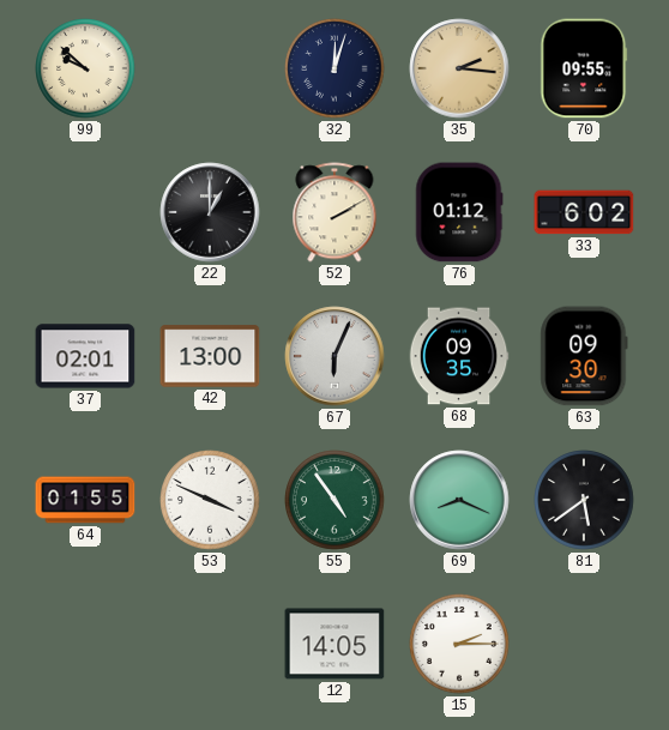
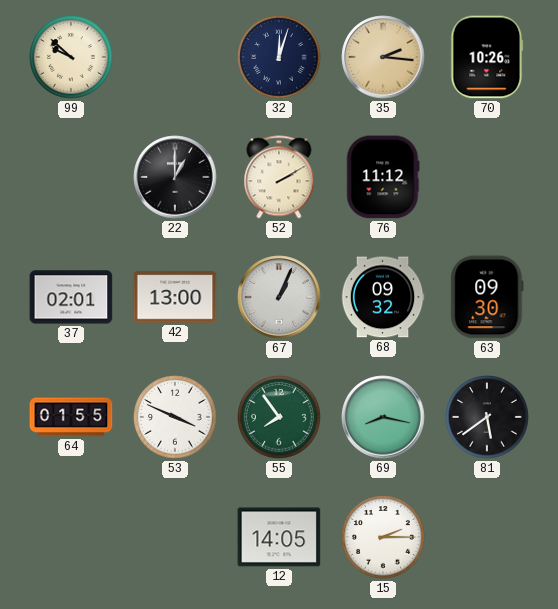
70: 09:55 -> 10:26 (487, 57)
76: 01:12 -> 11:12 (383, 177)
33: 6:02 -> none (584, 212)
67: 6:04 -> 1:04 (279, 297)
68: 09:35 -> 09:32 (383, 297)
55: 4:54 -> 7:54 (279, 417)
69: 8:19 -> 8:17 (383, 417)
